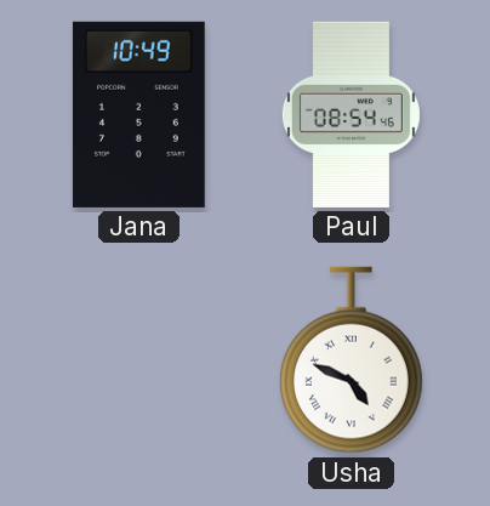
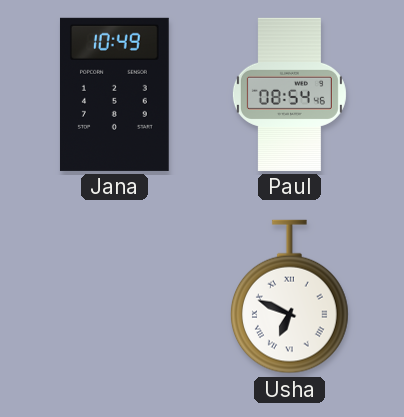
Usha: 4:49 -> 6:49 (289, 297)
